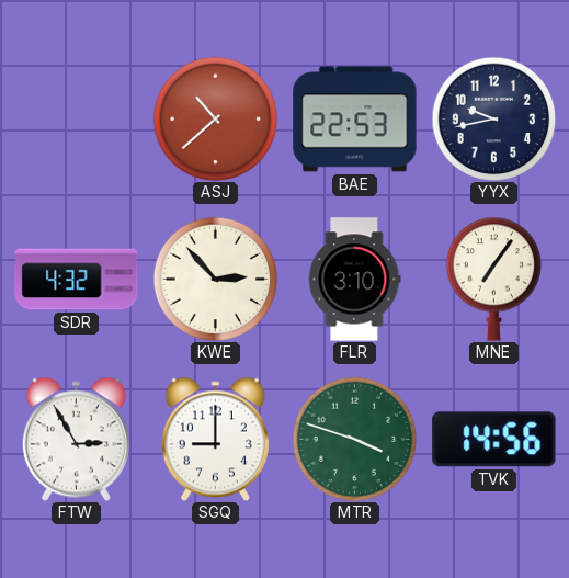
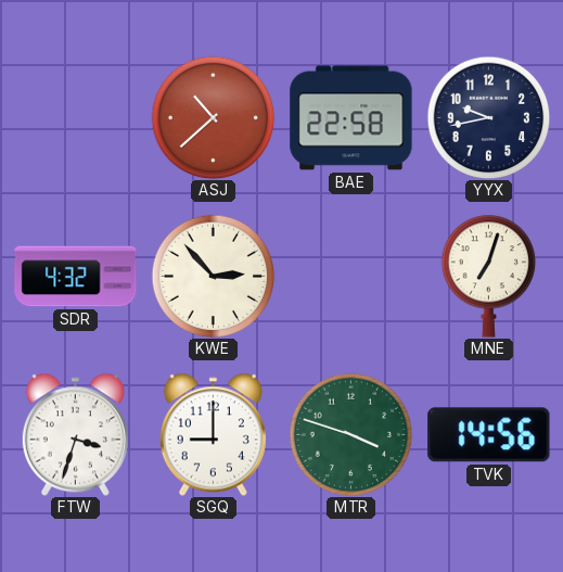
BAE: 22:53 -> 22:58 (351, 118)
FLR: 3:10 -> none (355, 280)
MNE: 7:06 -> 7:03 (489, 276)
FTW: 2:55 -> 3:33 (75, 434)
